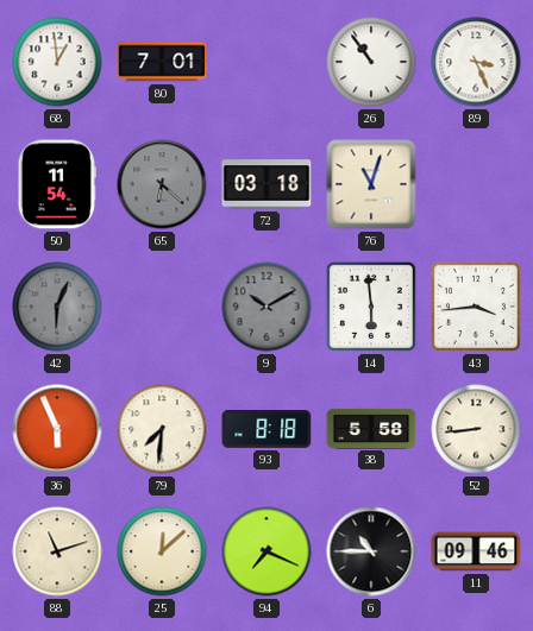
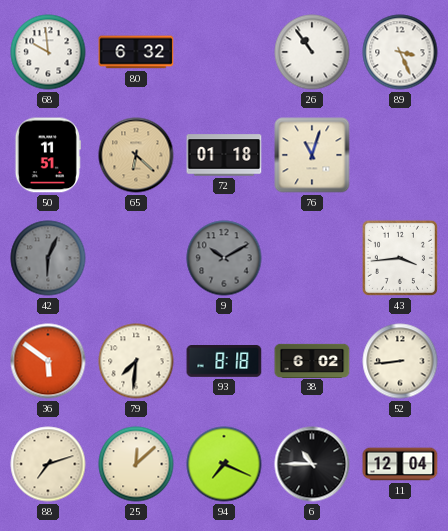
68: 12:59 -> 9:59 (48, 52)
80: 7:01 -> 6:32 (136, 52)
50: 11:54 -> 11:51 (48, 155)
65 dial: grey -> champagne (136, 155)
72: 03:18 -> 01:18 (224, 155)
14: 5:59 -> none (371, 307)
36: 5:56 -> 5:51 (48, 361)
38: 5:58 -> 6:02 (312, 360)
88: 11:12 -> 7:12 (48, 464)
11: 09:46 -> 12:04 (400, 464)
